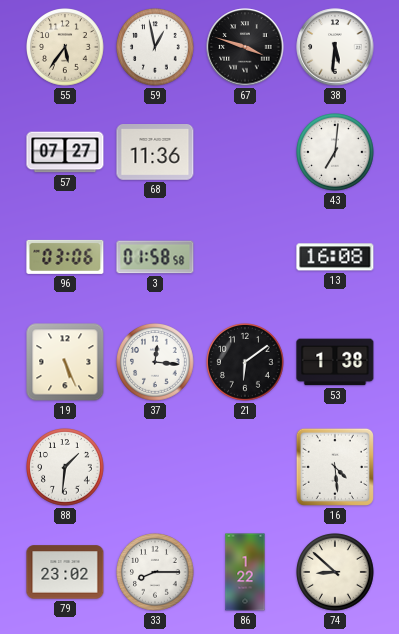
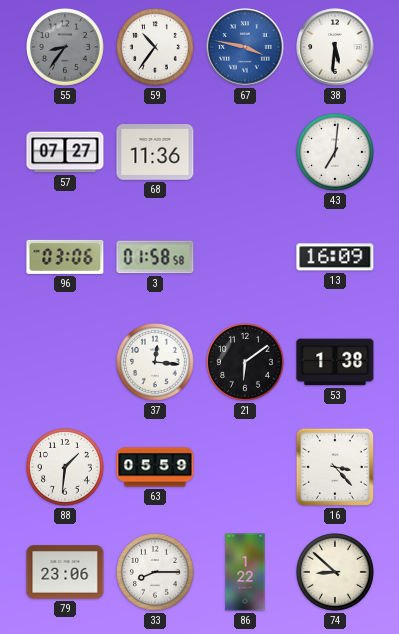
55: 5:36 -> 8:36 (66, 48)
55 dial: cream -> grey (66, 48)
59: 12:58 -> 10:36 (156, 48)
67: 3:48 -> 3:47 (245, 47)
67 dial: black -> blue (245, 47)
13: 16:08 -> 16:09 (335, 257)
19: 5:26 -> none (65, 362)
63: none -> 05:59 (155, 467)
16: 4:29 -> 3:23 (335, 467)
79: 23:02 -> 23:06 (65, 572)
